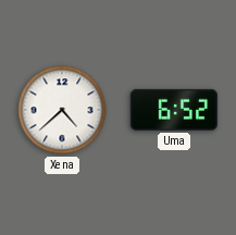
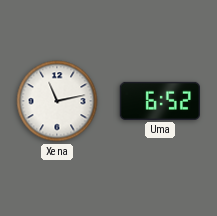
Xena: 4:38 -> 11:13 (57, 101)
